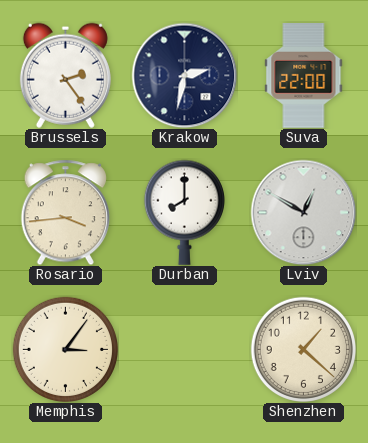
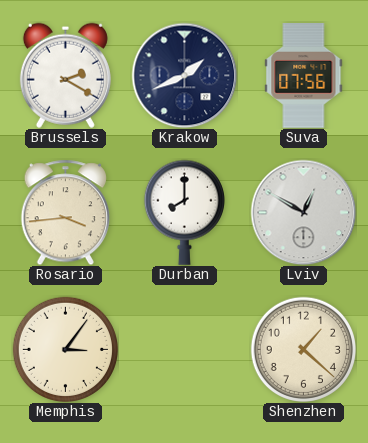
Brussels: 2:24 -> 2:20 (65, 75)
Krakow: 2:32 -> 1:41 (184, 75)
Suva: 22:00 -> 07:56 (304, 76)
